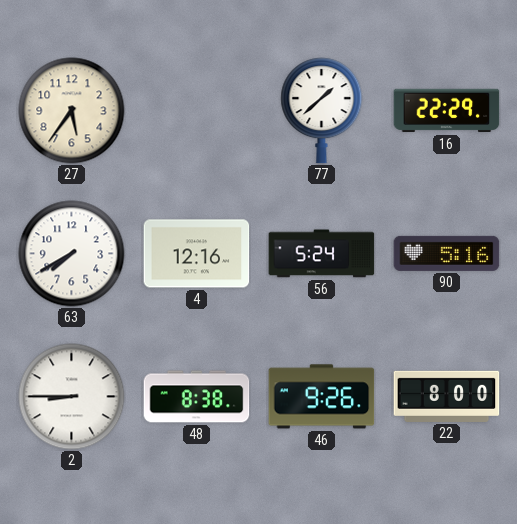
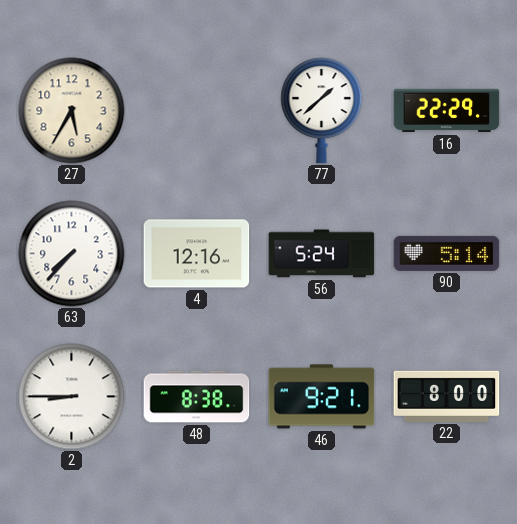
27: 5:36 -> 5:35 (72, 111)
63: 7:40 -> 7:37 (72, 254)
90: 5:16 -> 5:14 (447, 253)
46: 9:26 -> 9:21 (322, 397)
